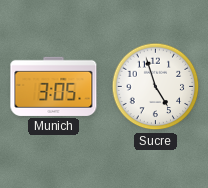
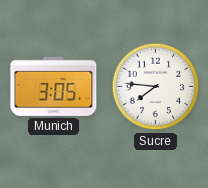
Sucre: 4:57 -> 7:46 (156, 87)
